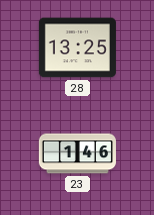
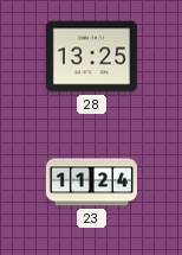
23: 1:46 -> 11:24 (91, 183)
